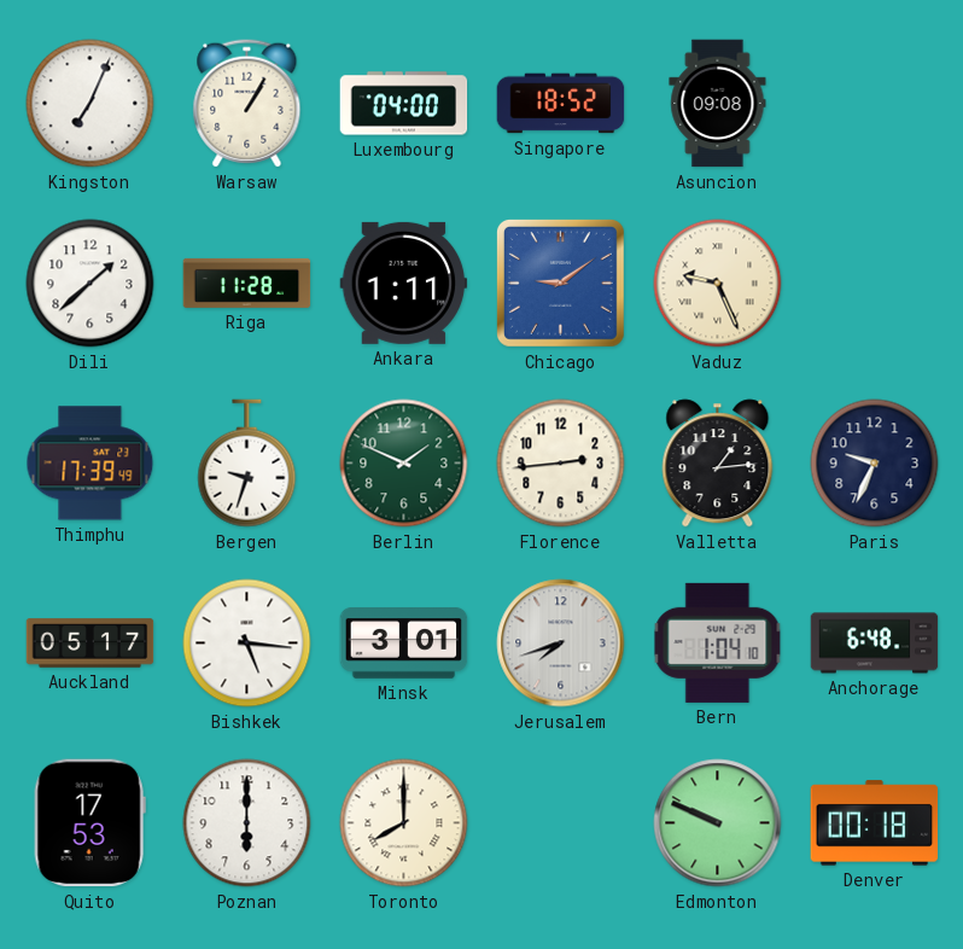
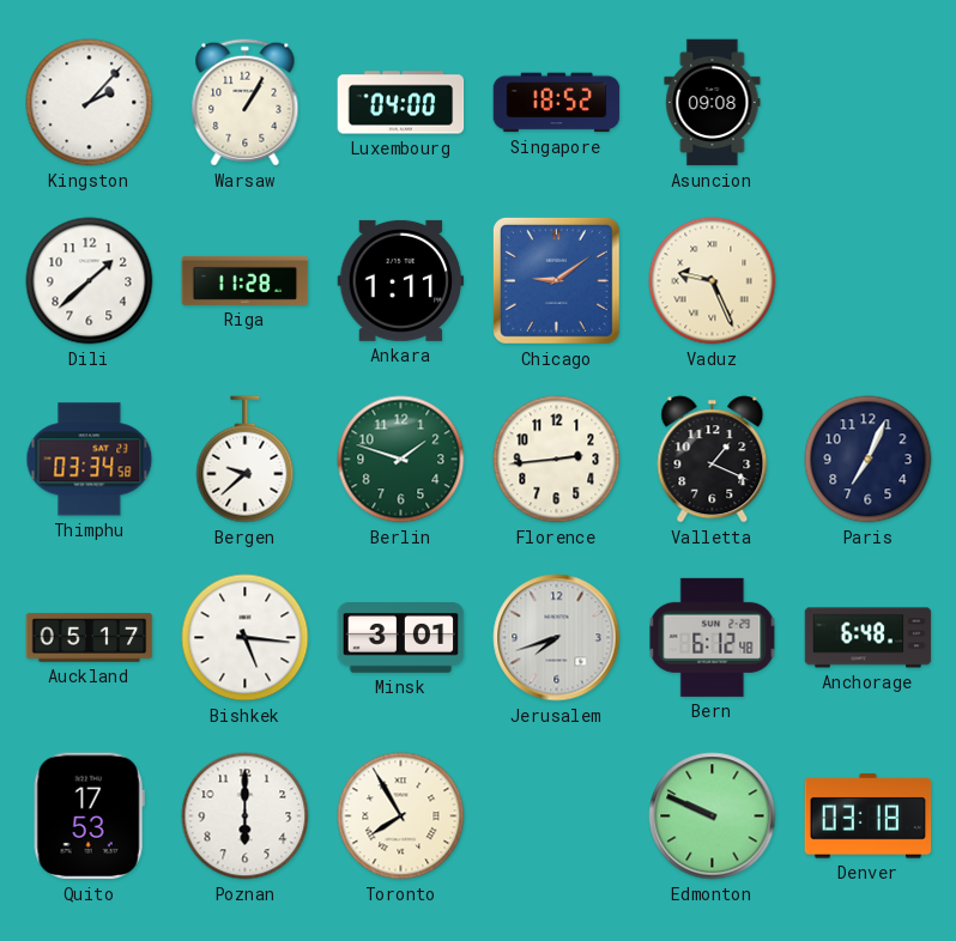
Kingston: 7:04 -> 2:07 (90, 103)
Thimphu: 17:39 -> 03:34 (90, 460)
Bergen: 9:33 -> 9:38 (246, 460)
Berlin: 1:49 -> 1:48 (401, 460)
Valletta: 1:14 -> 1:19 (713, 460)
Paris: 9:34 -> 7:04 (869, 460)
Bern: 1:04 -> 6:12 (713, 637)
Toronto: 8:00 -> 7:55 (401, 816)
Denver: 00:18 -> 03:18 (869, 816)
